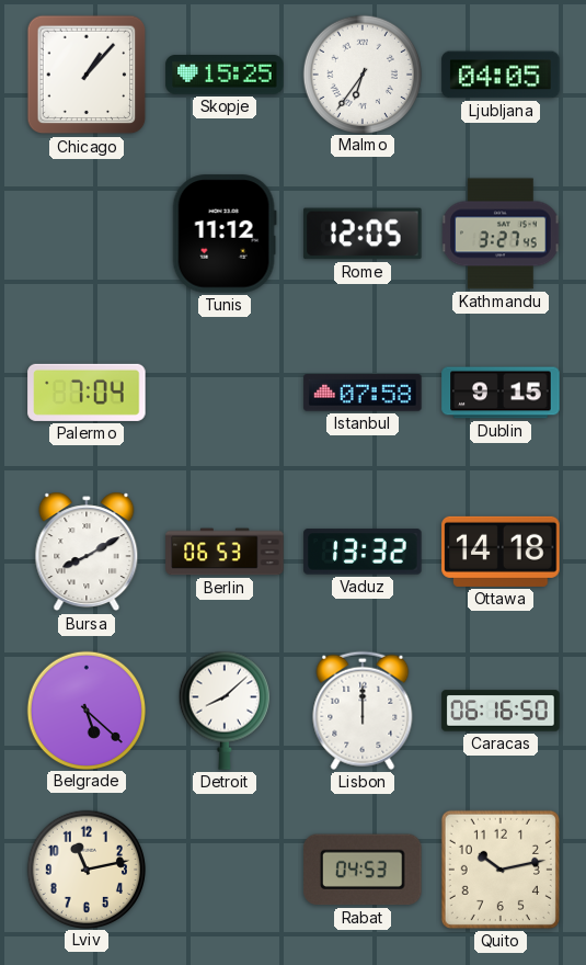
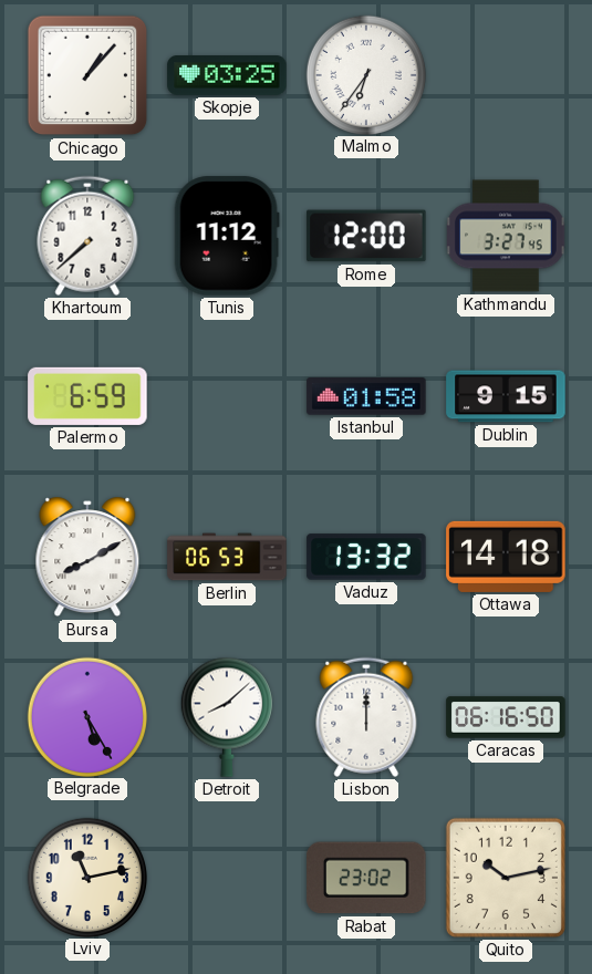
Skopje: 15:25 -> 03:25 (227, 76)
Ljubljana: 04:05 -> none (501, 75)
Khartoum: none -> 7:38 (87, 236)
Rome: 12:05 -> 12:00 (366, 236)
Palermo: 7:04 -> 6:59 (87, 396)
Istanbul: 07:58 -> 01:58 (366, 396)
Belgrade: 5:22 -> 5:25 (86, 716)
Rabat: 04:53 -> 23:02 (366, 878)
